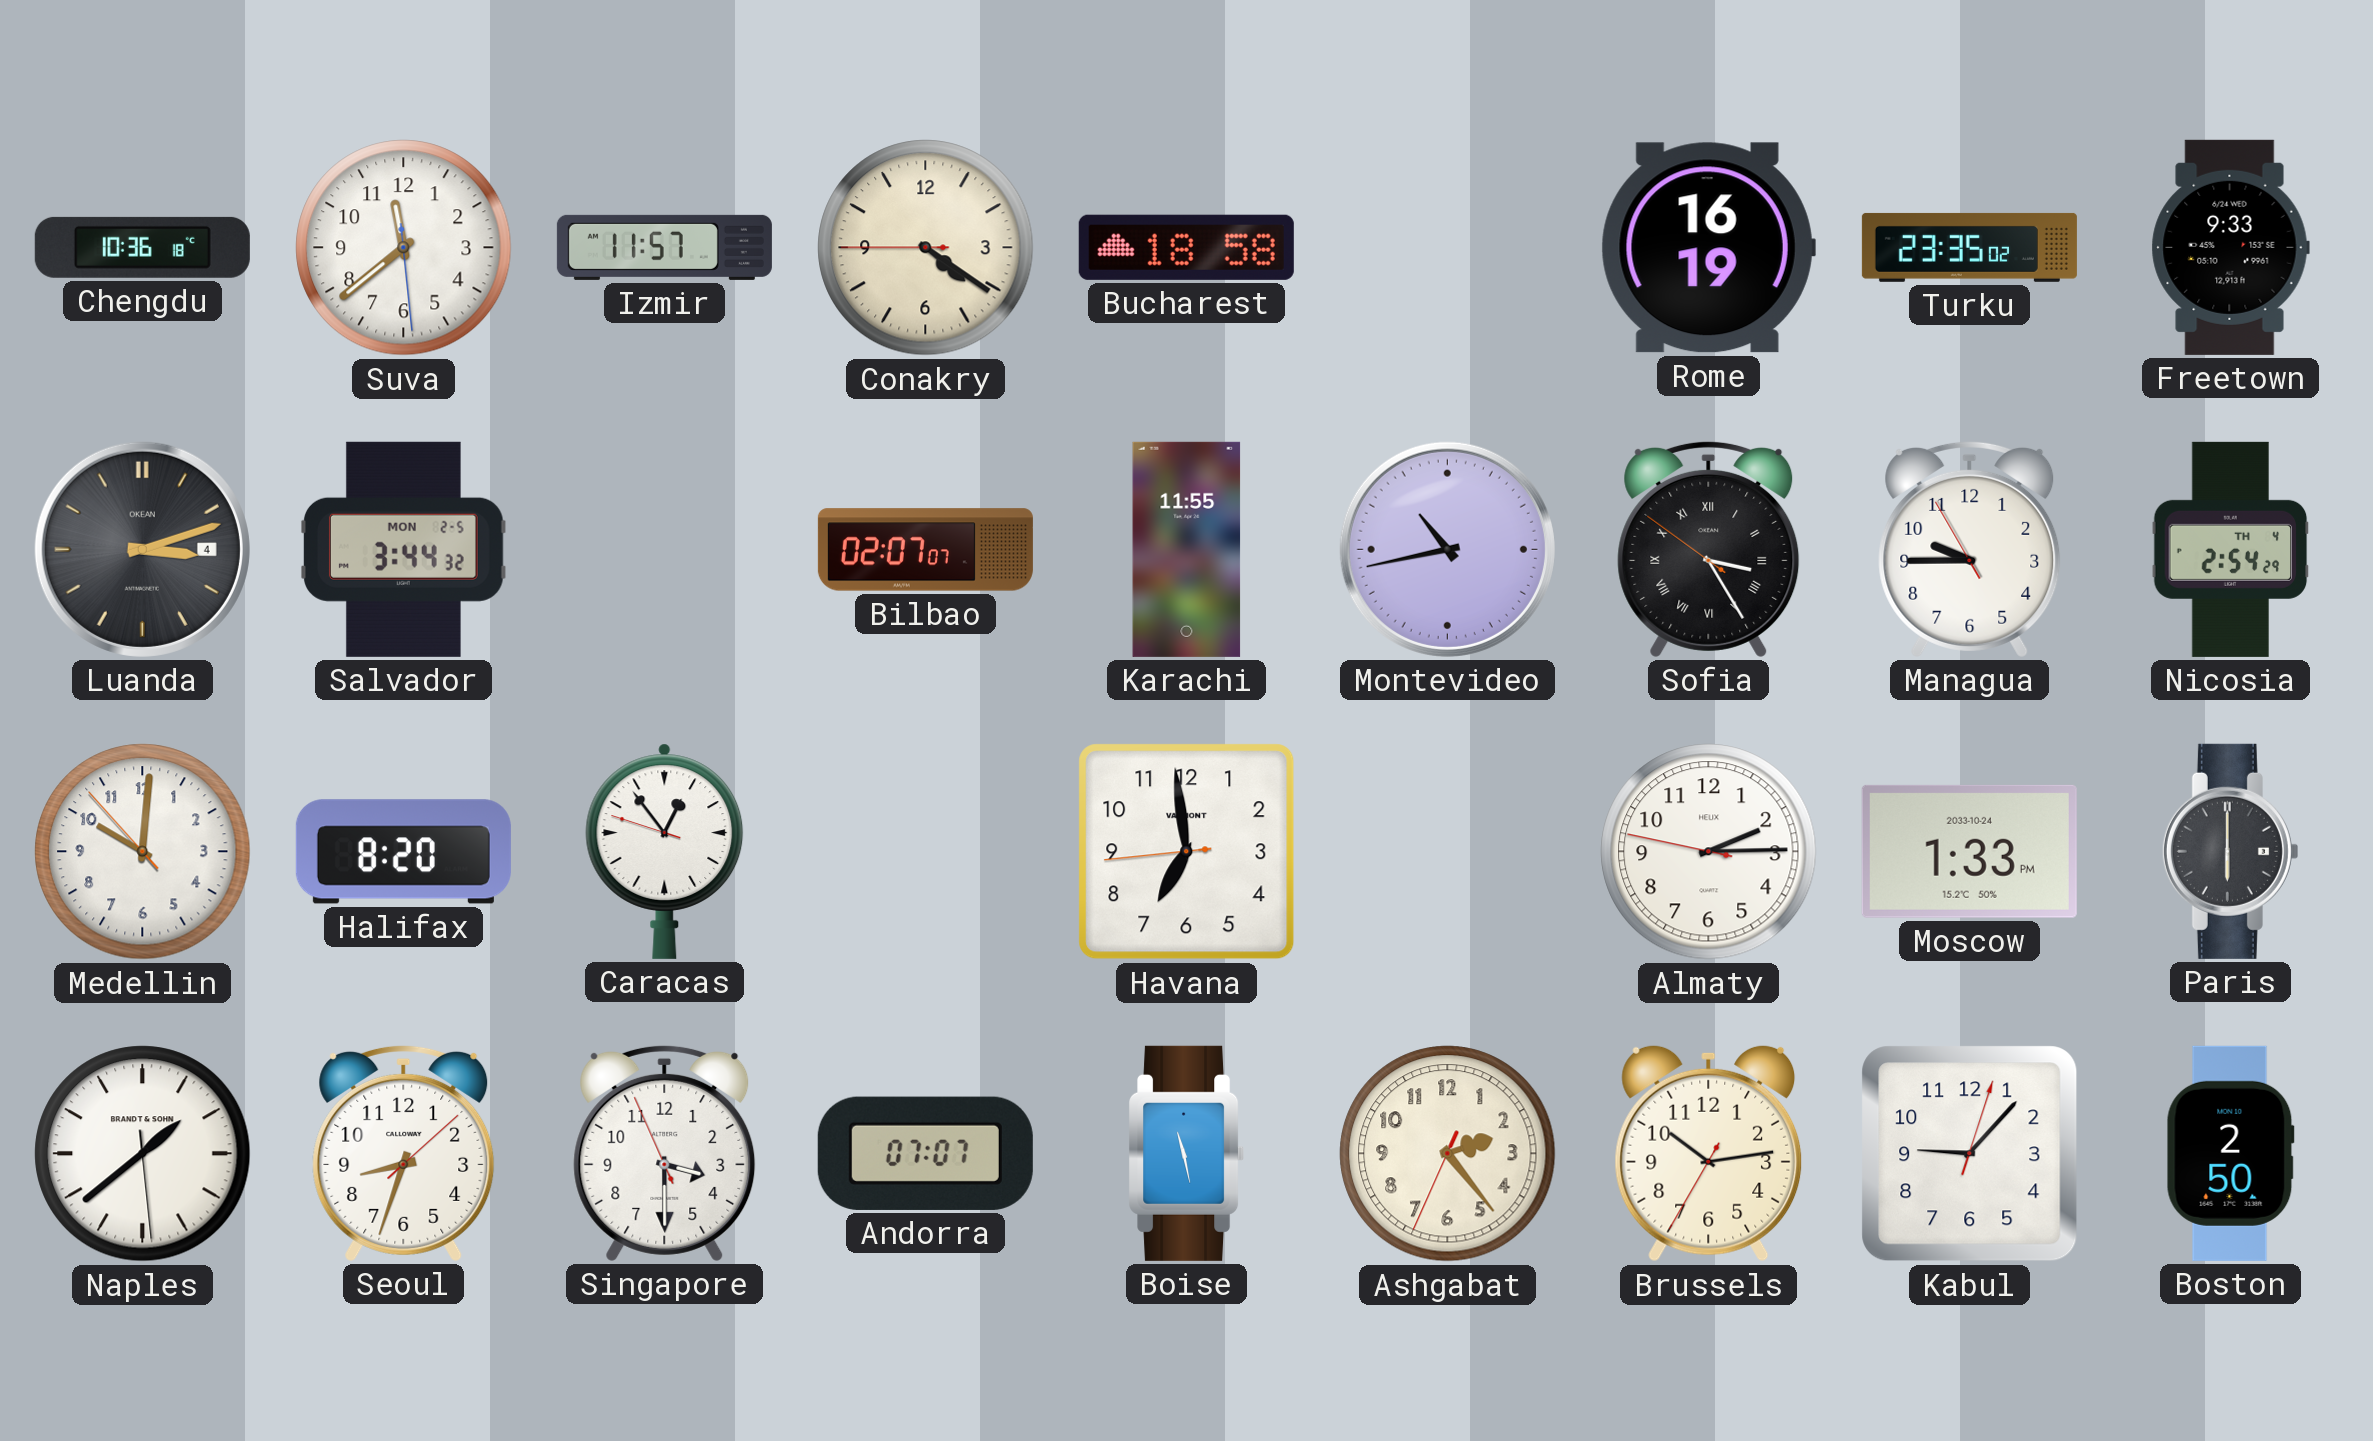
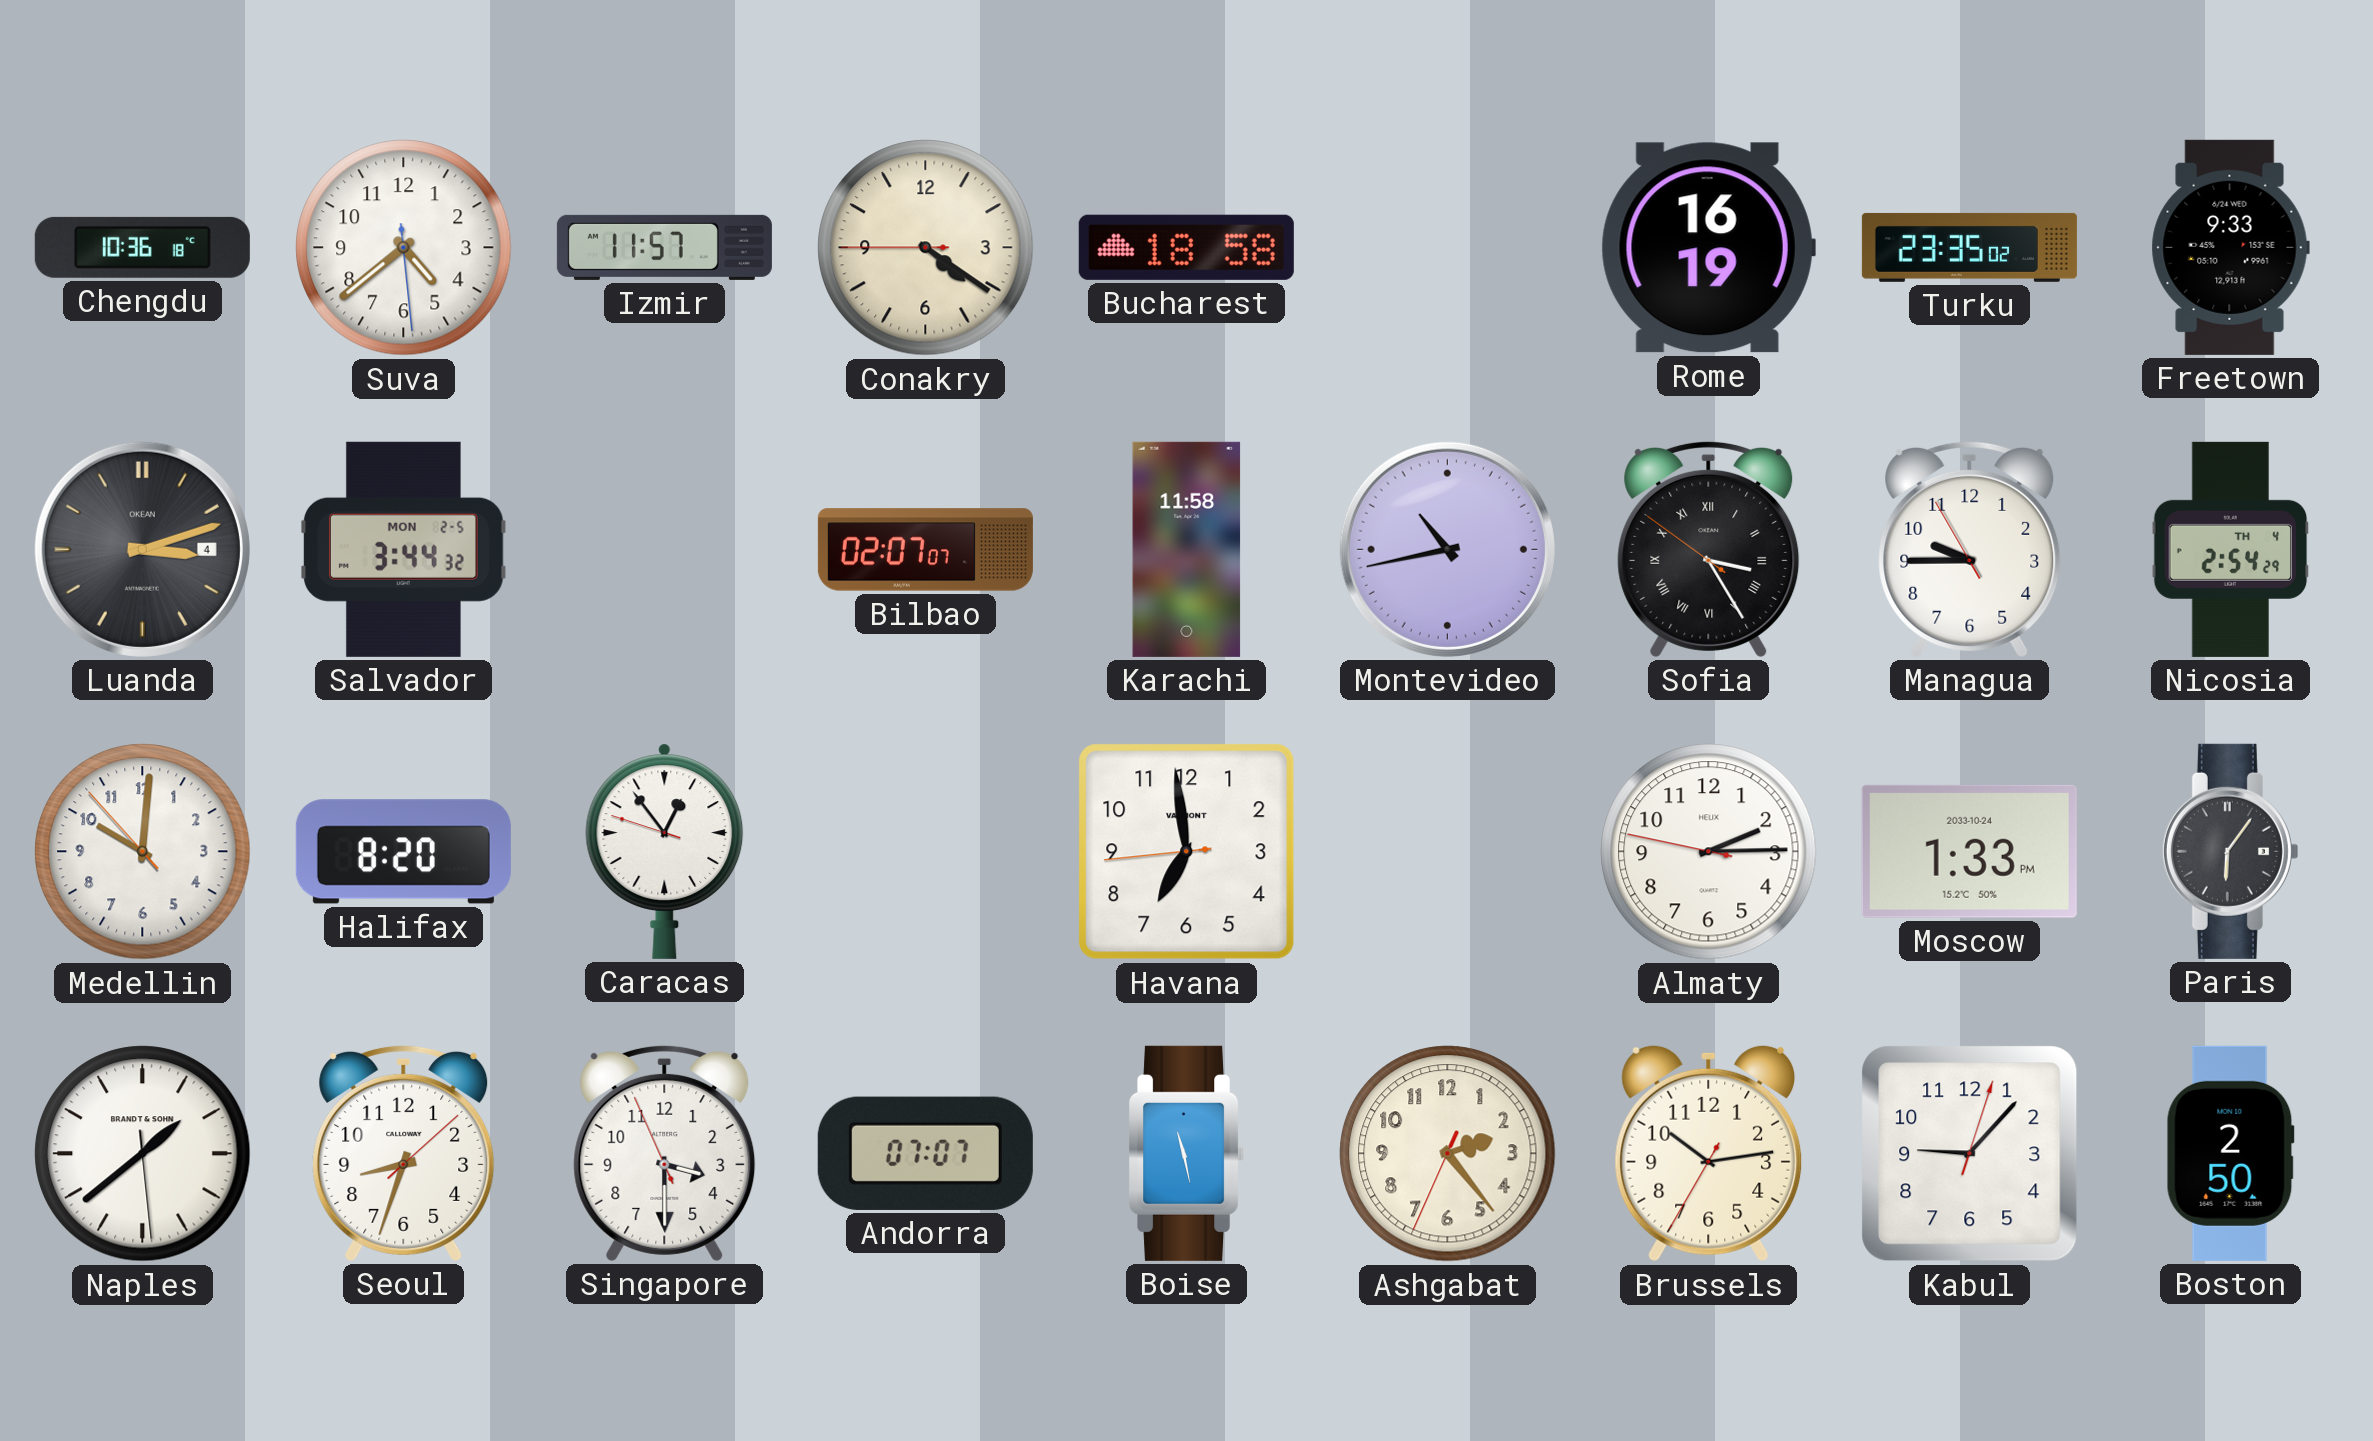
Suva: 11:38 -> 4:38 (404, 248)
Karachi: 11:55 -> 11:58 (1187, 549)
Paris: 6:00 -> 6:06 (2230, 851)
